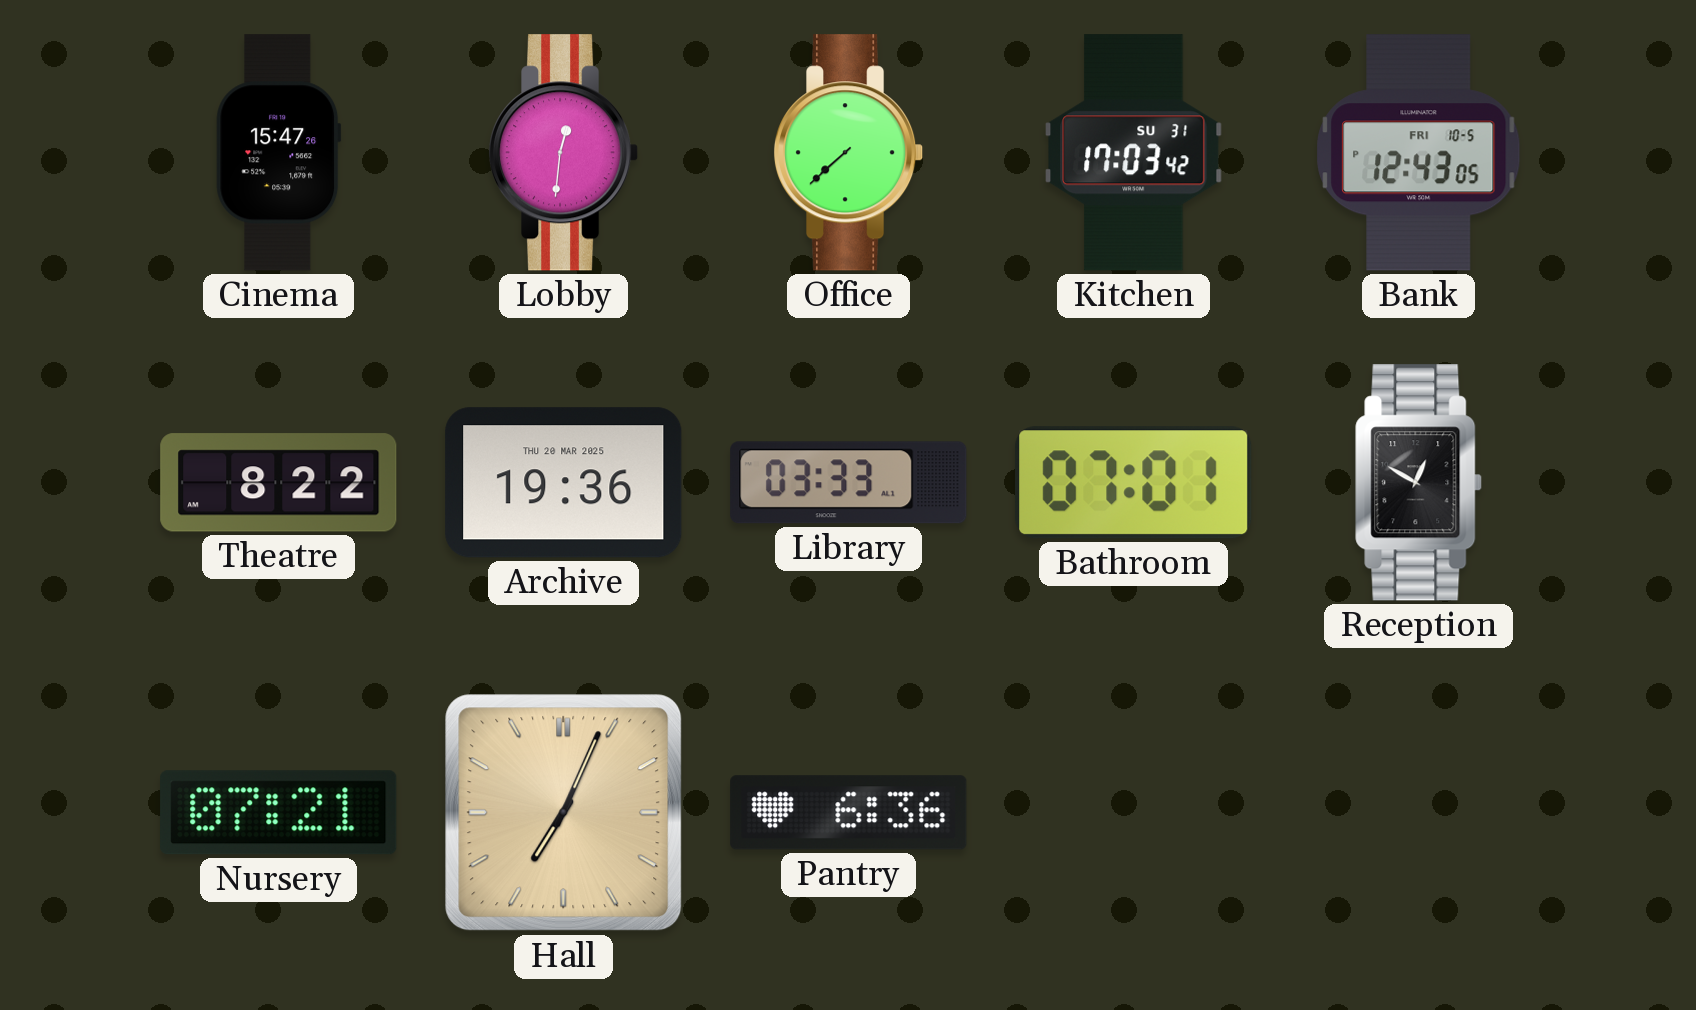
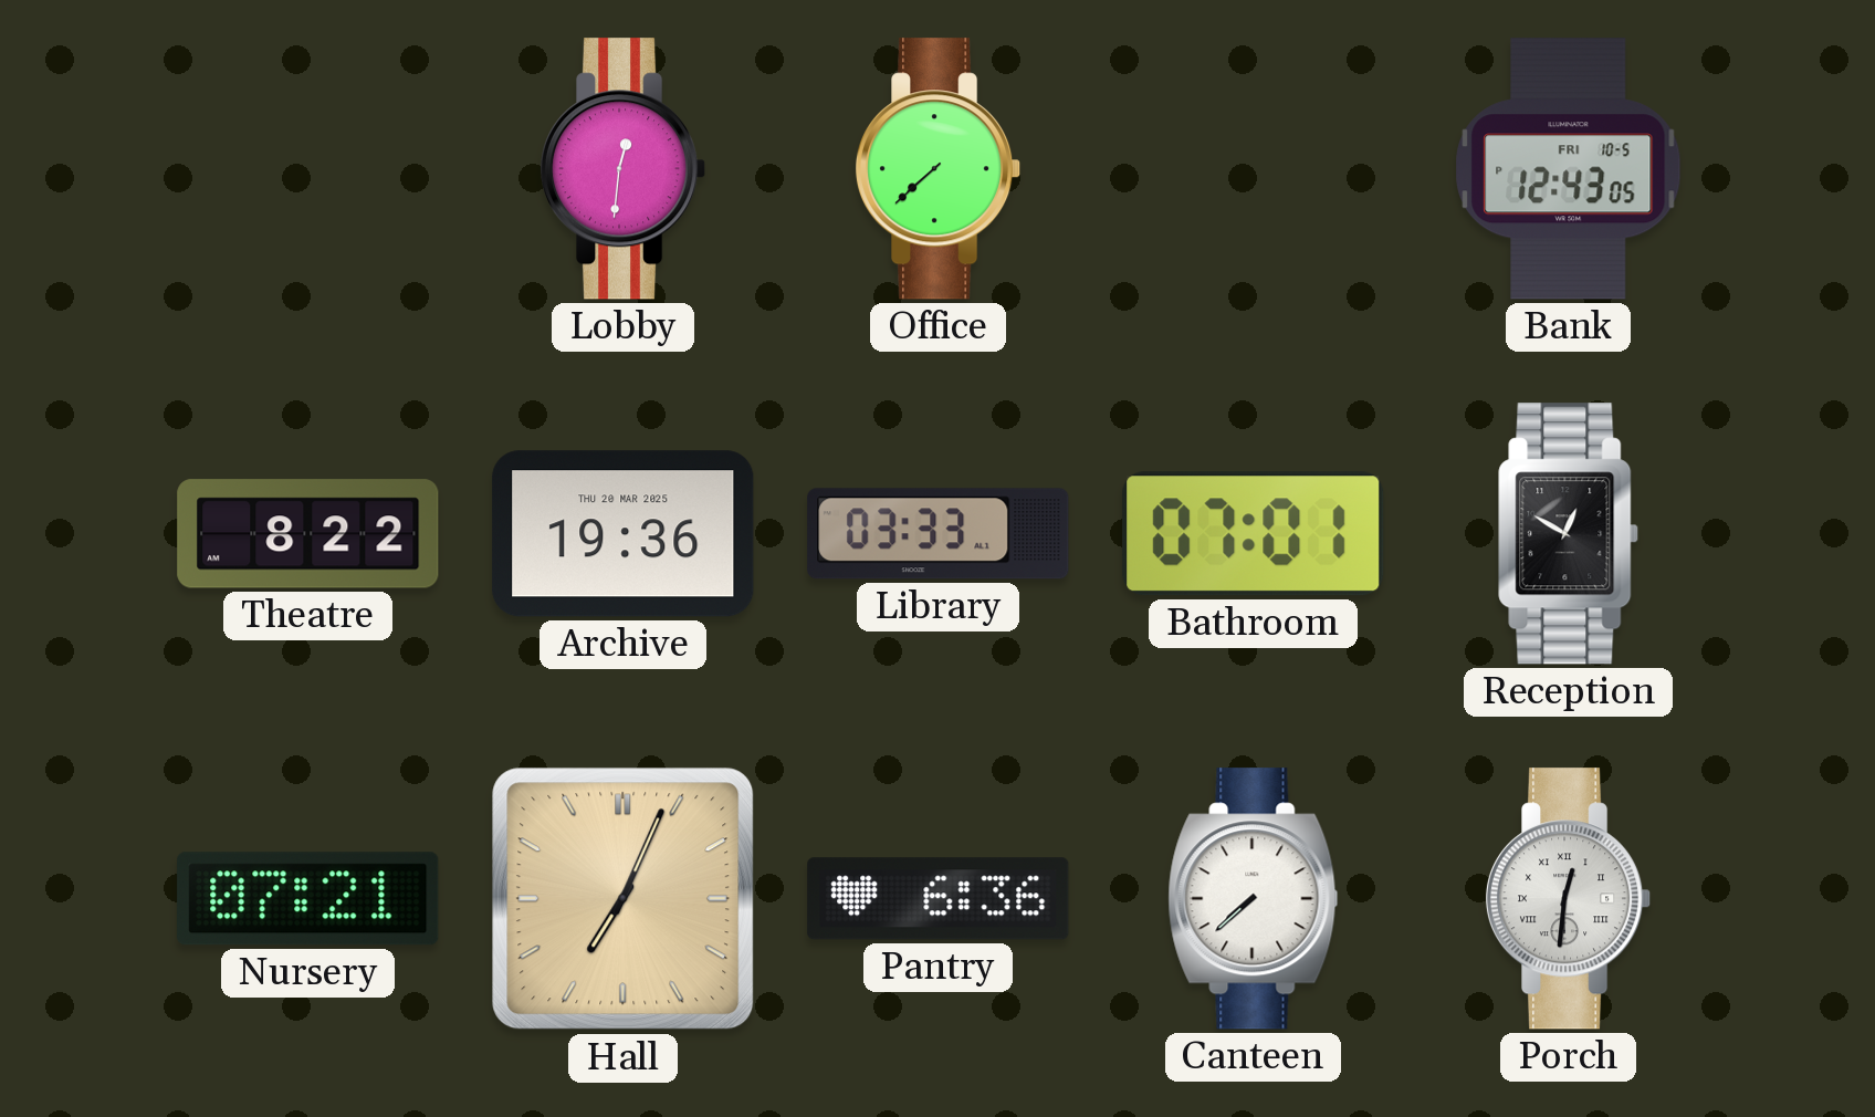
Cinema: 15:47 -> none (279, 153)
Kitchen: 17:03 -> none (1134, 153)
Canteen: none -> 7:38 (1254, 899)
Porch: none -> 12:31 (1569, 899)
